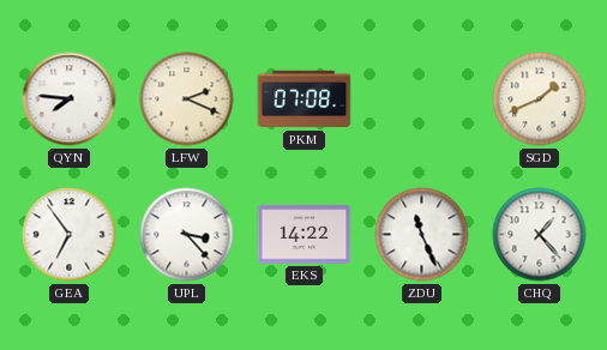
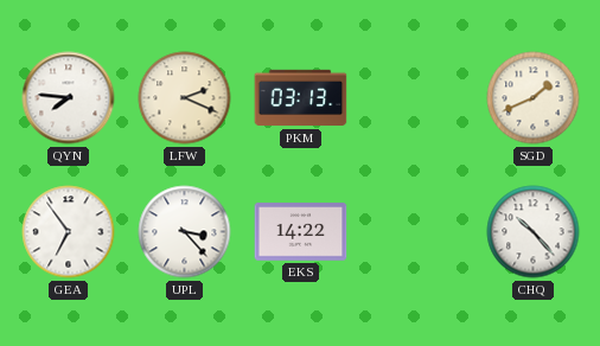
PKM: 07:08 -> 03:13 (301, 98)
ZDU: 11:26 -> none (422, 235)
CHQ: 1:23 -> 10:23 (534, 232)
